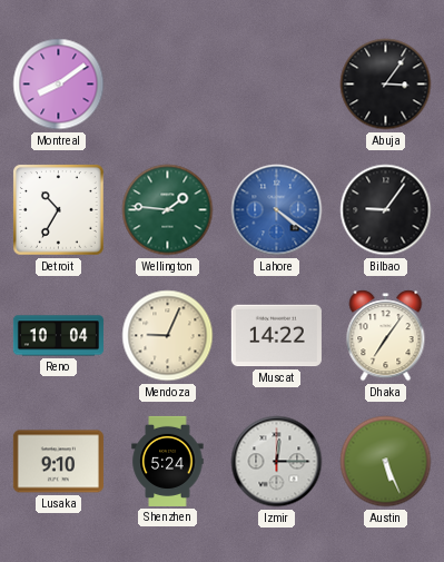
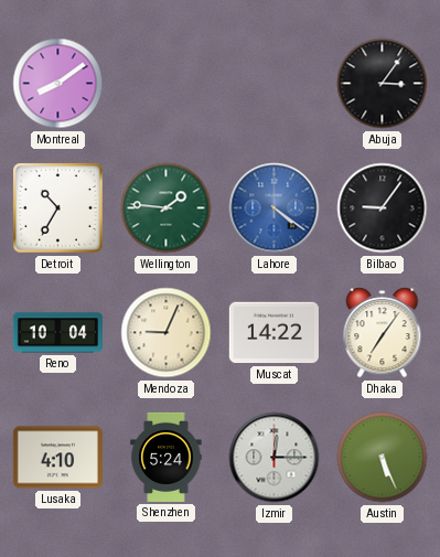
Lusaka: 9:10 -> 4:10 (57, 458)
